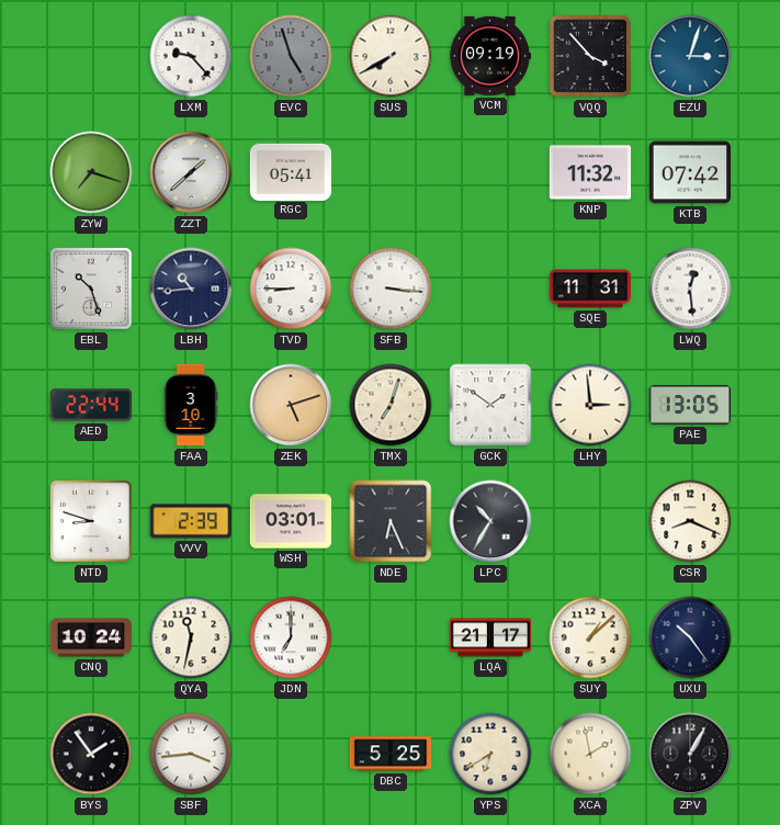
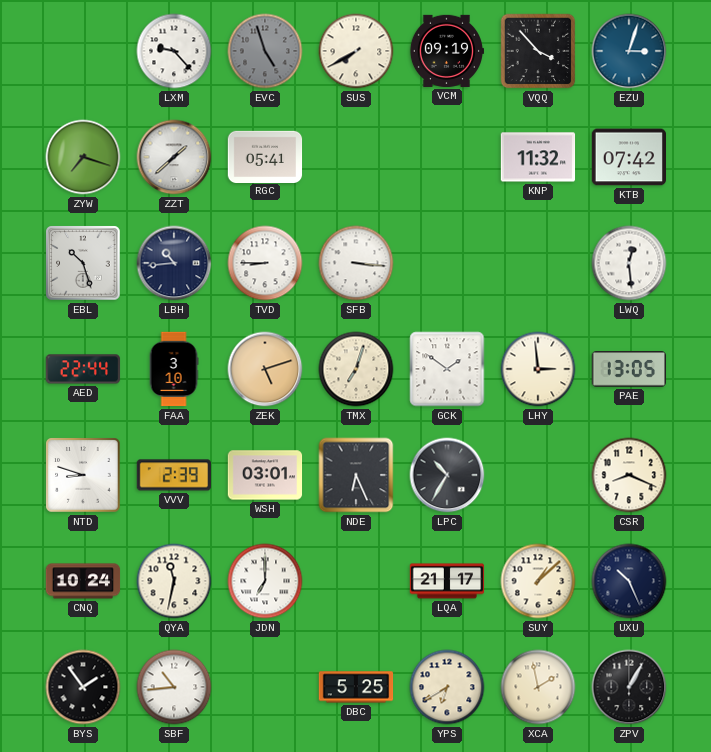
SQE: 11:31 -> none (590, 289)
UXU: 10:24 -> 10:26 (629, 581)
SBF: 3:44 -> 10:44 (174, 687)
